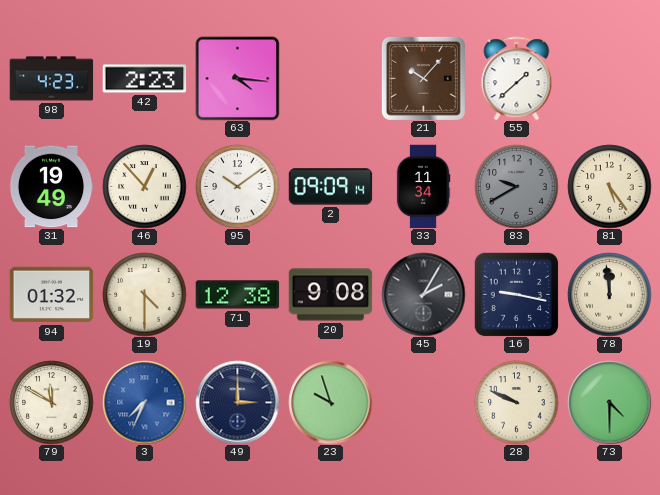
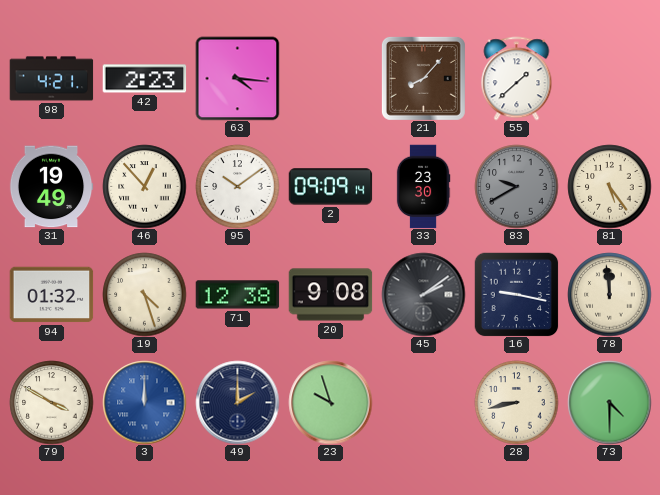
98: 4:23 -> 4:21 (51, 79)
21: 10:07 -> 8:07 (423, 78)
33: 11:34 -> 23:30 (423, 186)
19: 4:30 -> 4:27 (144, 294)
45: 2:05 -> 2:09 (423, 294)
79: 11:50 -> 3:50 (51, 402)
3: 7:34 -> 12:00 (144, 402)
49: 3:00 -> 2:00 (237, 402)
28: 9:49 -> 8:43 (516, 402)
